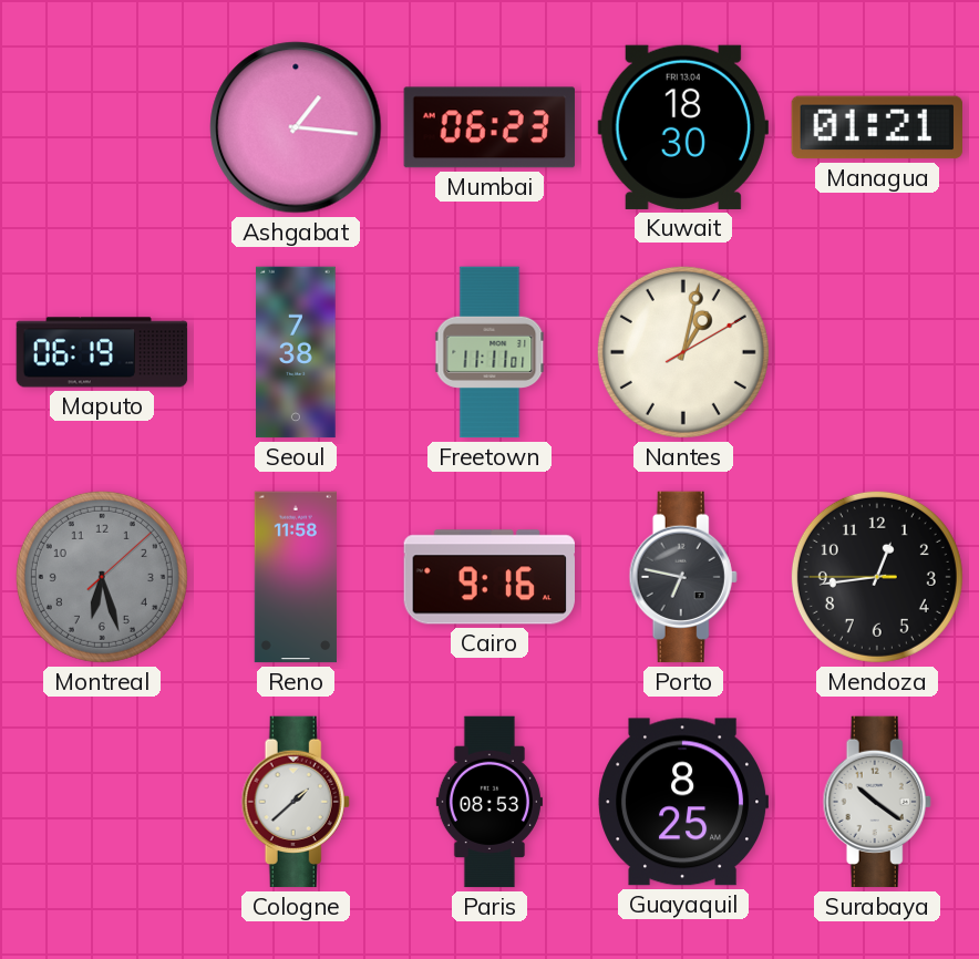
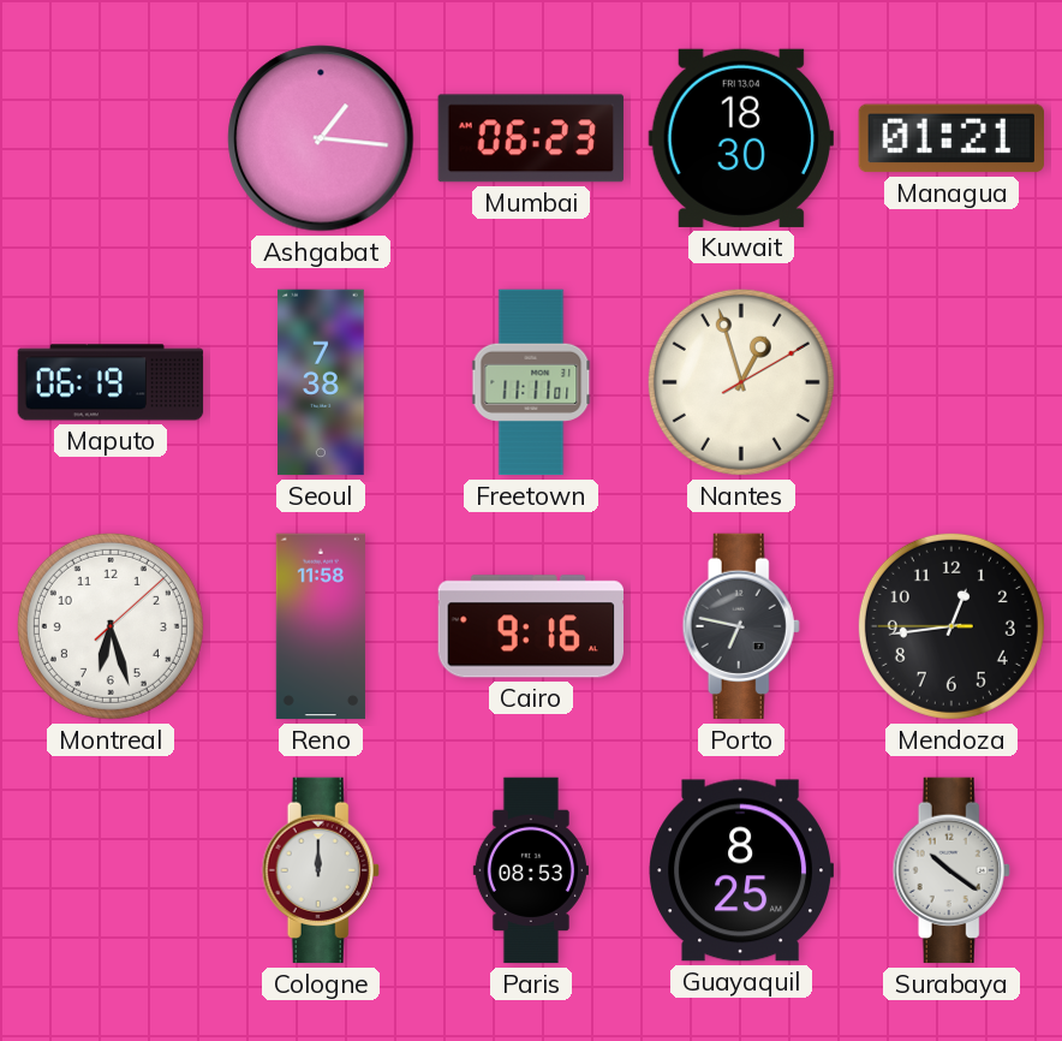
Nantes: 1:02 -> 12:57 (741, 382)
Montreal dial: grey -> white (111, 626)
Cologne: 1:38 -> 12:00 (321, 870)
